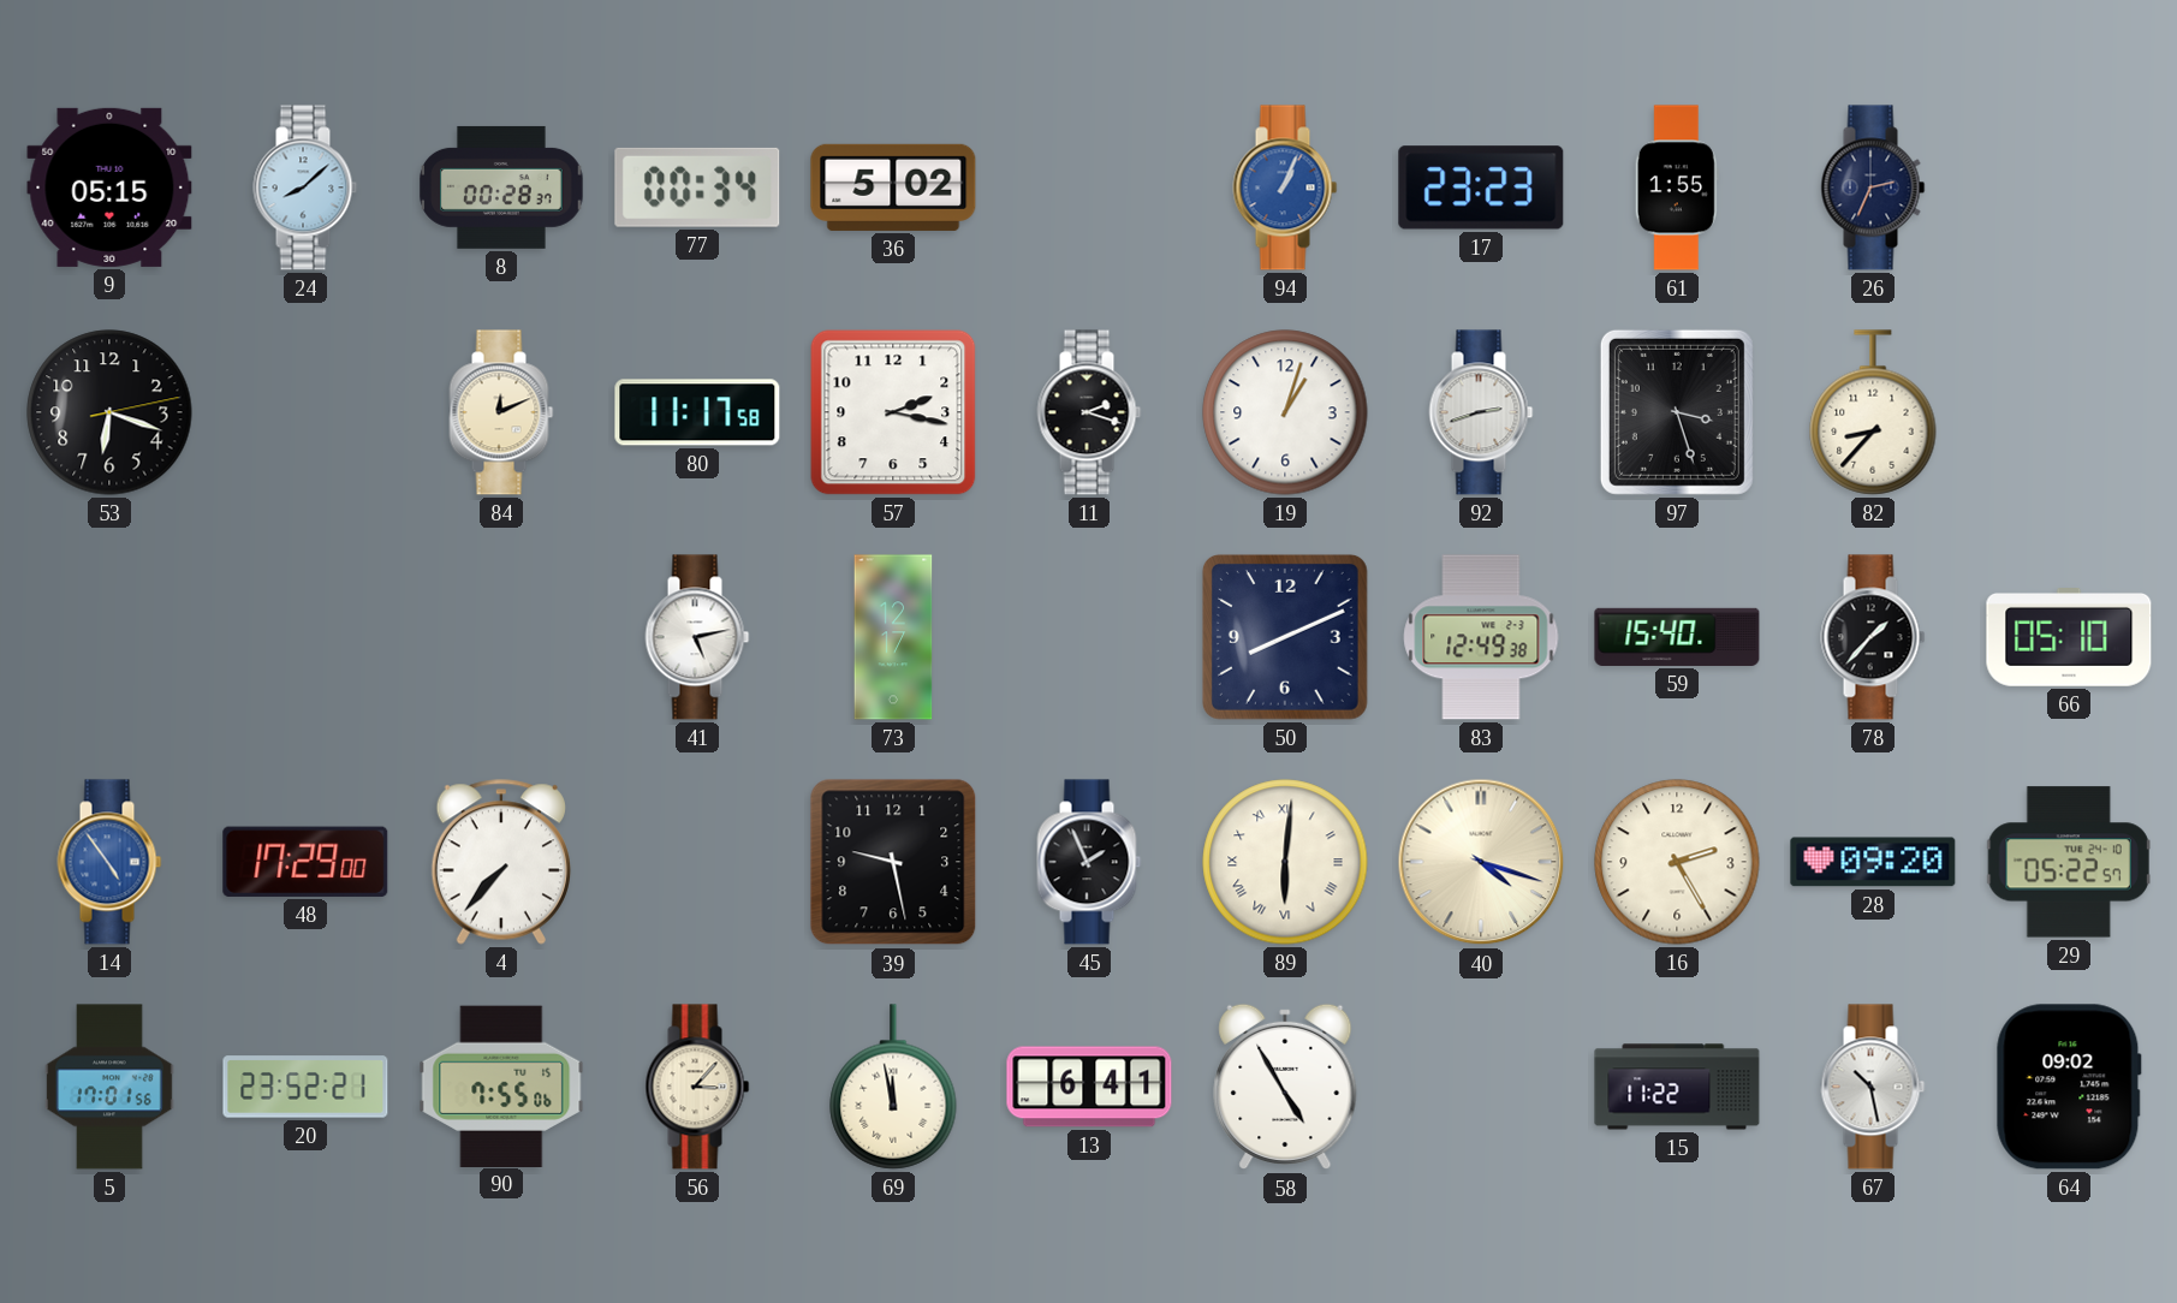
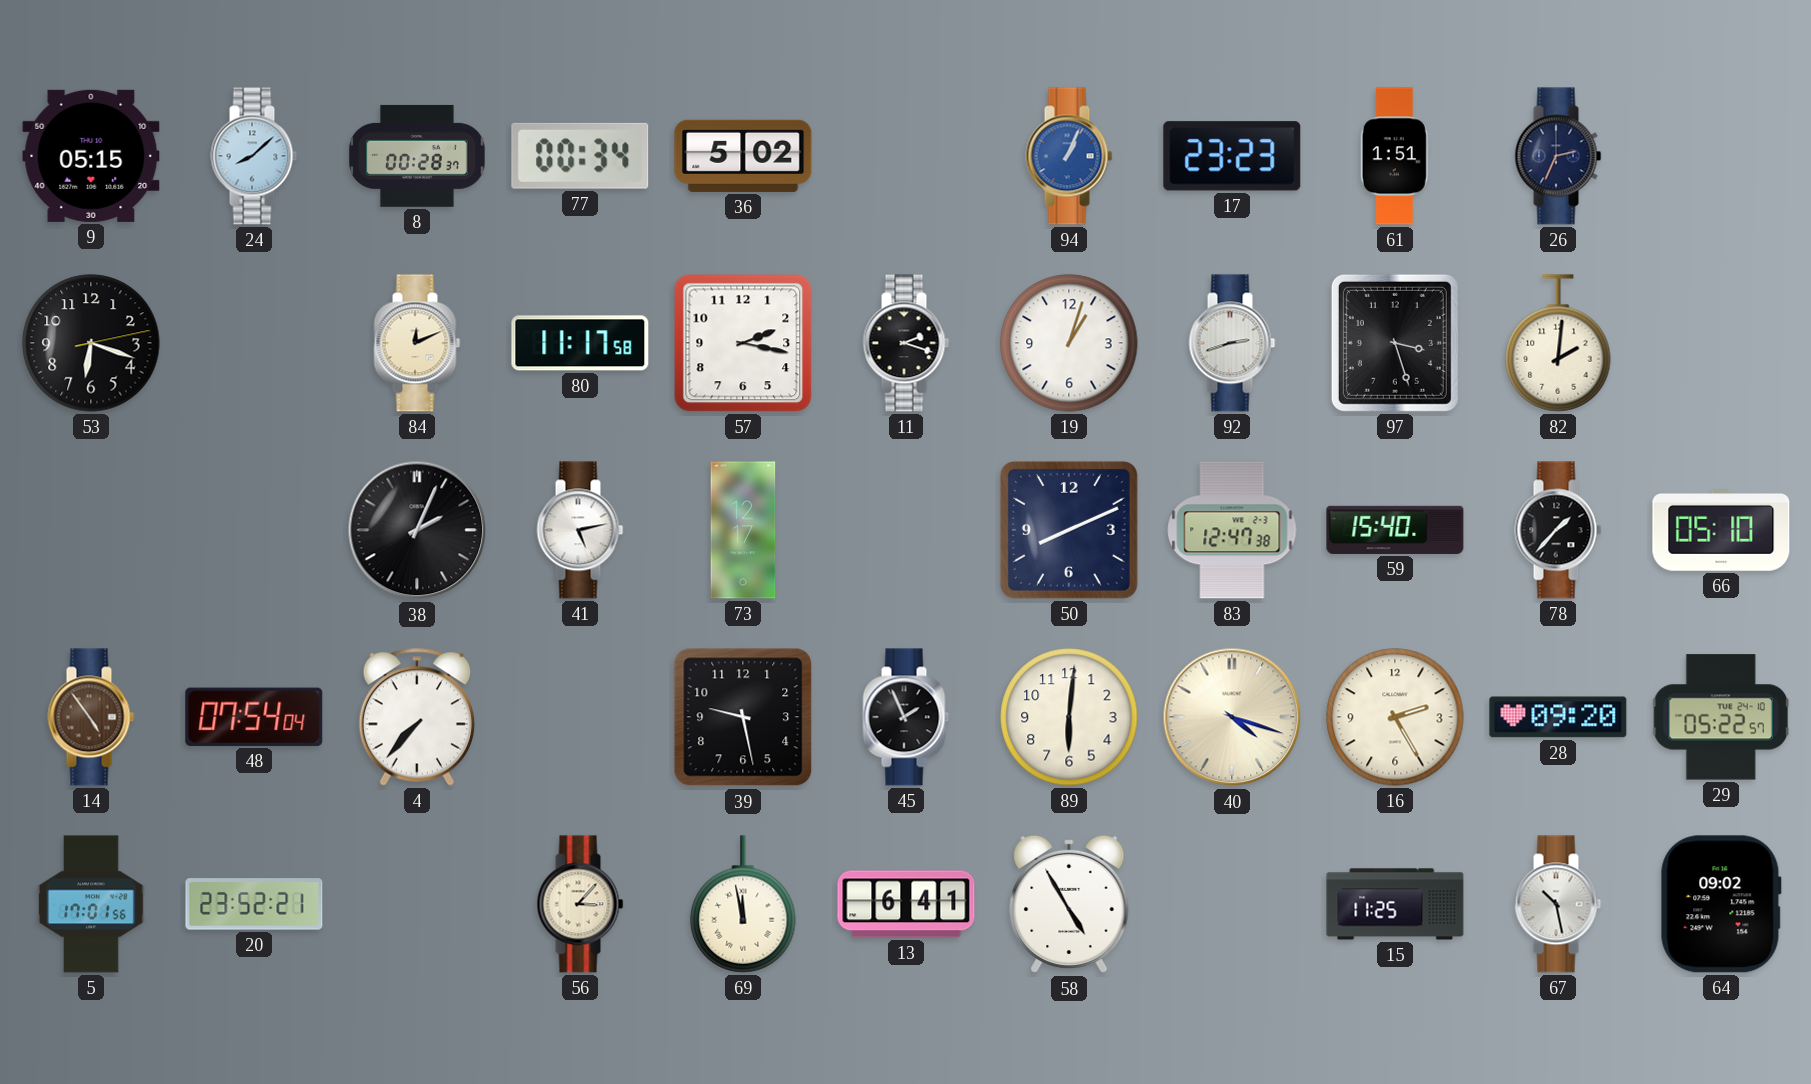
61: 1:55 -> 1:51 (1395, 156)
82: 8:37 -> 2:01 (1558, 343)
38: none -> 2:04 (417, 530)
83: 12:49 -> 12:47 (1232, 530)
14 dial: blue -> brown (91, 717)
48: 17:29 -> 07:54 (254, 717)
89 numerals: Roman -> Arabic (1069, 717)
90: 7:55 -> none (501, 1085)
15: 11:22 -> 11:25 (1395, 904)
